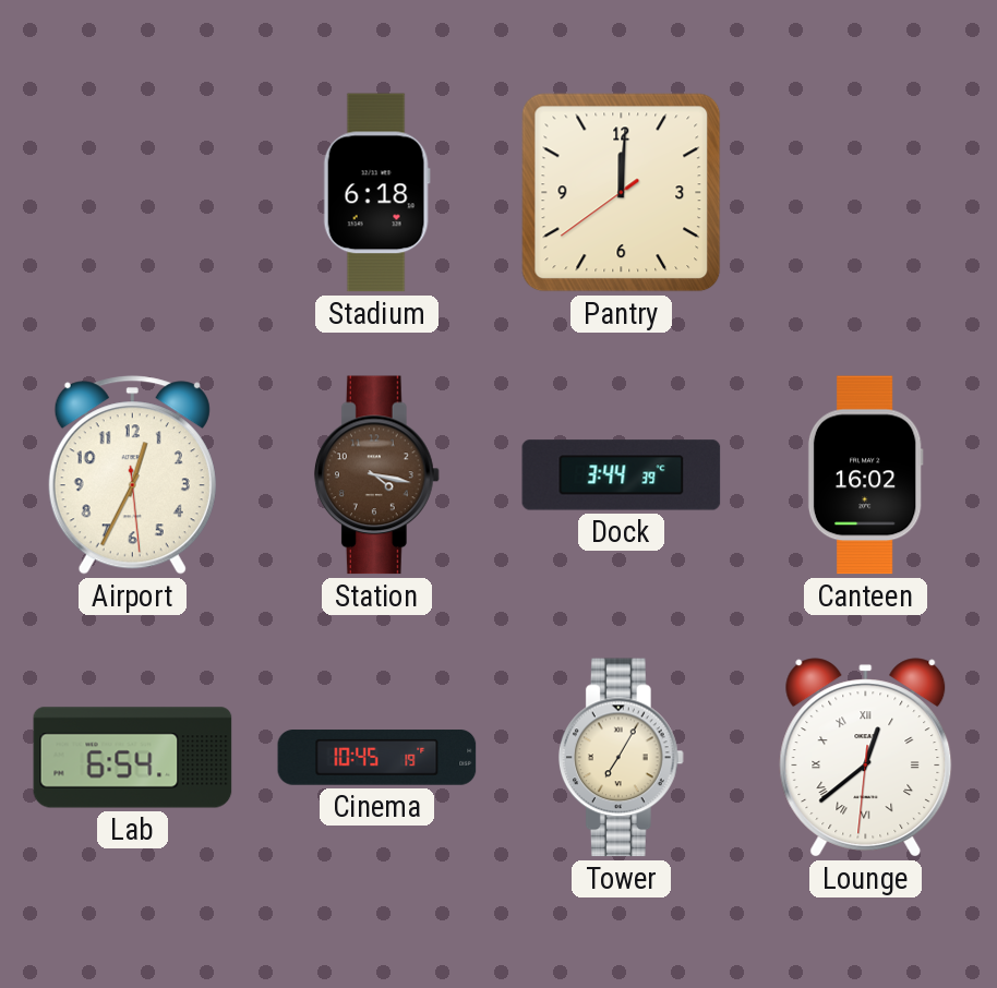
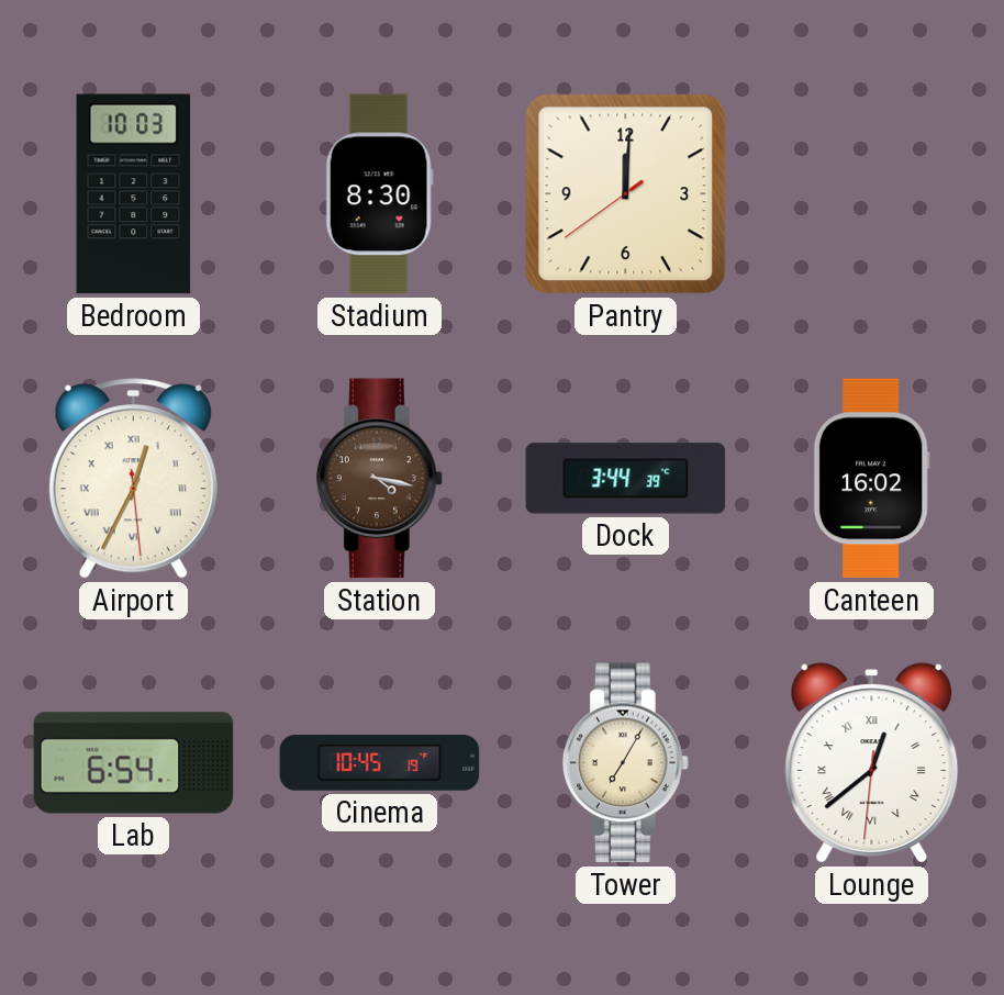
Bedroom: none -> 10:03 (134, 194)
Stadium: 6:18 -> 8:30 (379, 194)
Airport numerals: Arabic -> Roman (133, 479)
